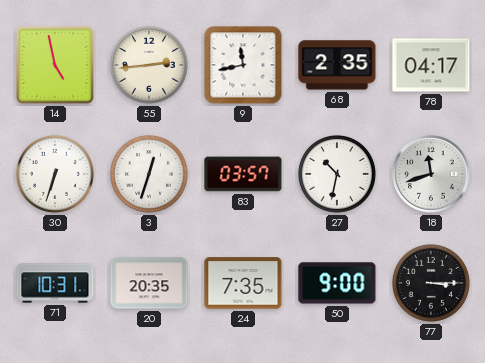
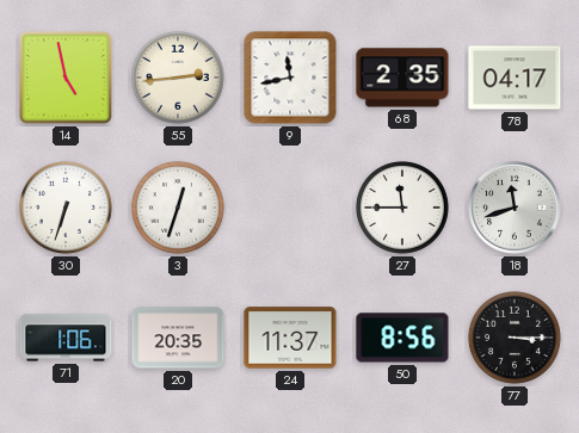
83: 03:57 -> none (243, 174)
27: 10:32 -> 11:45 (402, 208)
71: 10:31 -> 1:06 (66, 338)
24: 7:35 -> 11:37 (290, 338)
50: 9:00 -> 8:56 (402, 338)
